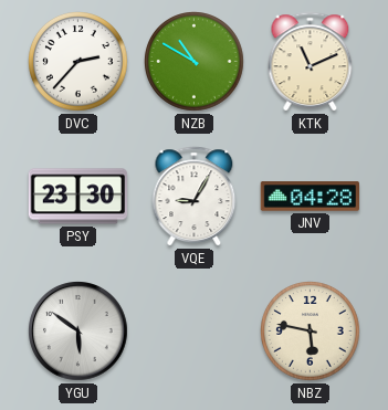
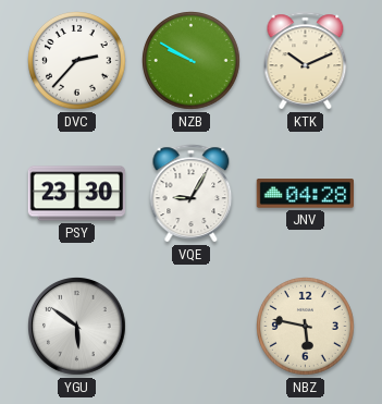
NZB: 10:50 -> 9:50 (192, 61)
KTK: 11:11 -> 10:11 (306, 61)
